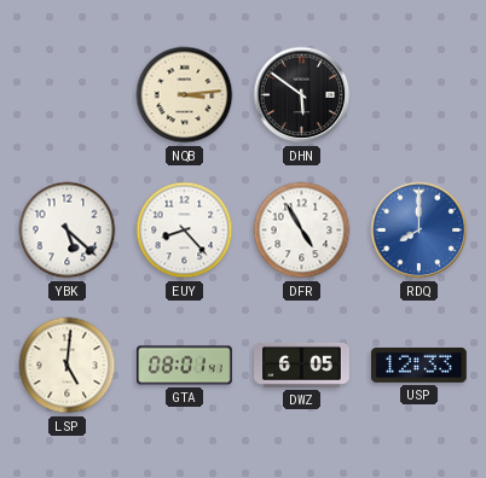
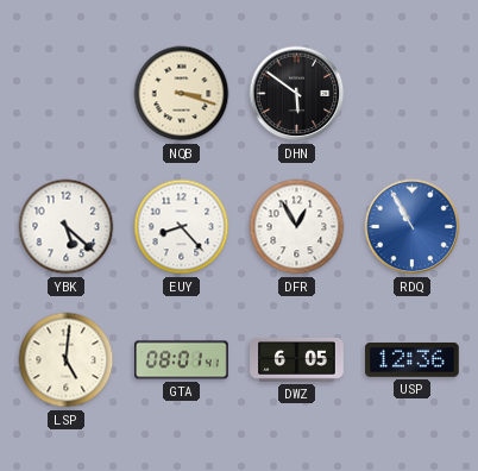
NQB: 3:14 -> 3:18 (182, 94)
DFR: 4:55 -> 12:55 (297, 227)
RDQ: 8:00 -> 10:55 (413, 227)
USP: 12:33 -> 12:36 (411, 360)
